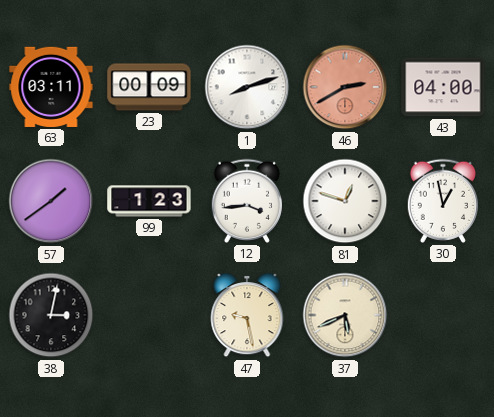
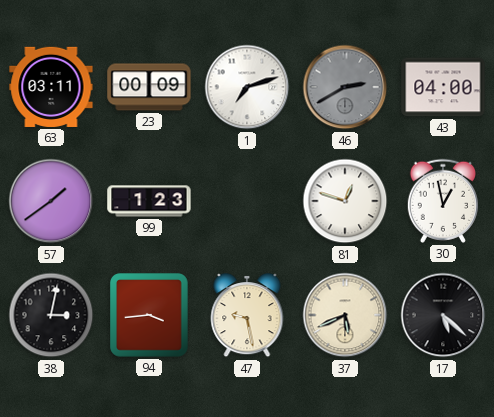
1: 8:12 -> 7:12 (247, 87)
46 dial: salmon -> grey (345, 87)
12: 3:44 -> none (246, 201)
94: none -> 3:44 (150, 315)
17: none -> 5:22 (443, 315)
